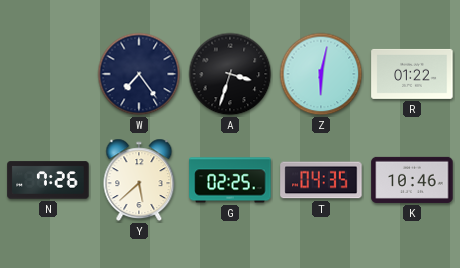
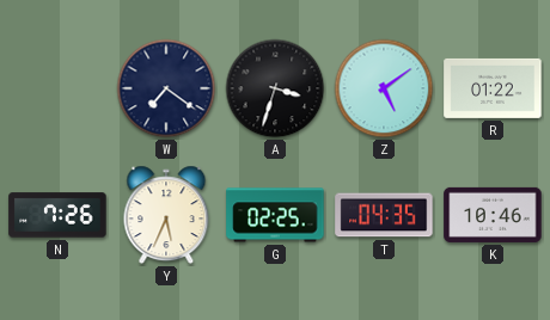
W: 7:24 -> 7:21 (166, 88)
Z: 6:02 -> 5:09 (384, 88)
Y: 5:38 -> 5:34 (166, 215)
